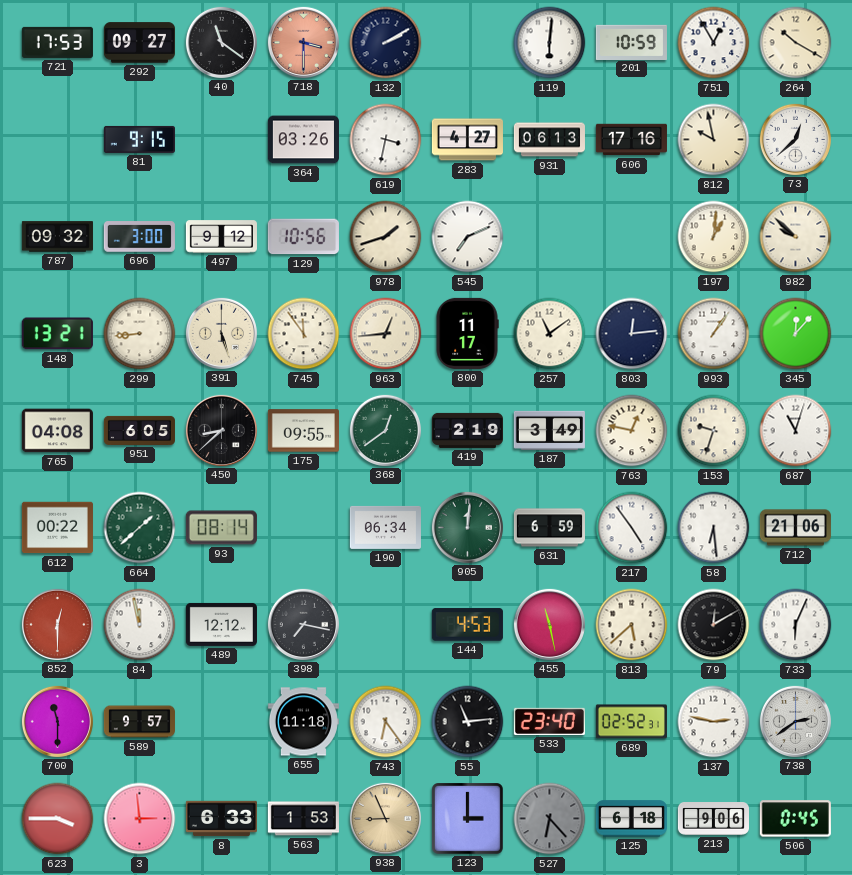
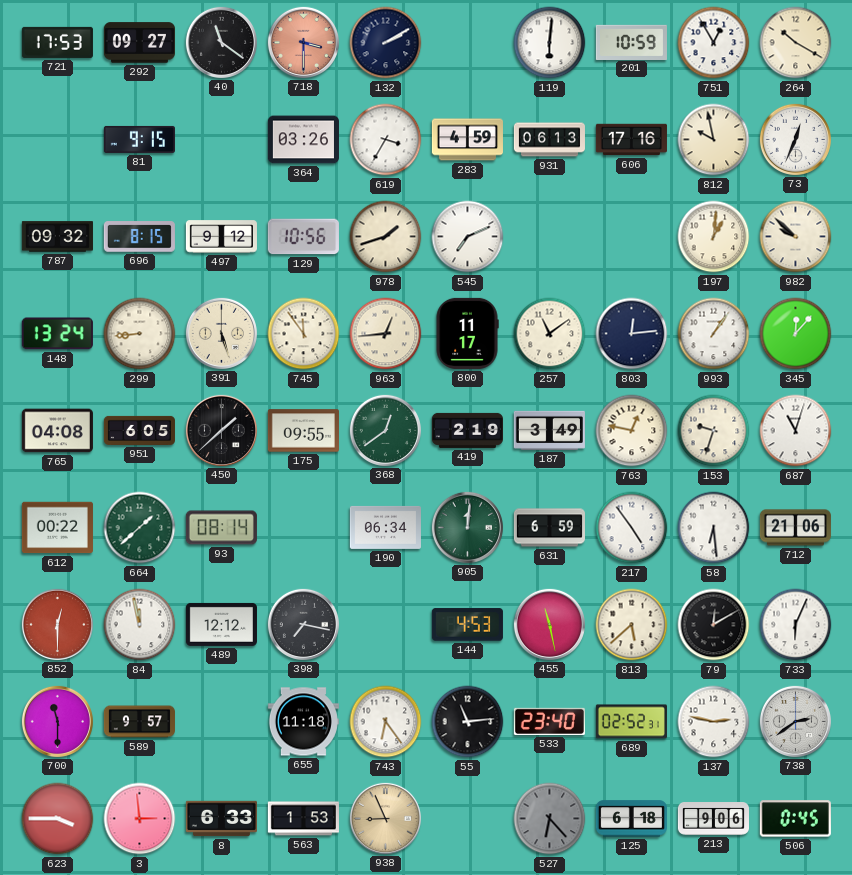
619: 3:32 -> 3:35 (386, 140)
283: 4:27 -> 4:59 (467, 140)
73: 12:38 -> 12:34 (795, 139)
696: 3:00 -> 8:15 (139, 237)
148: 13:21 -> 13:24 (57, 334)
450: 8:38 -> 1:38 (221, 430)
123: 3:00 -> none (468, 819)
